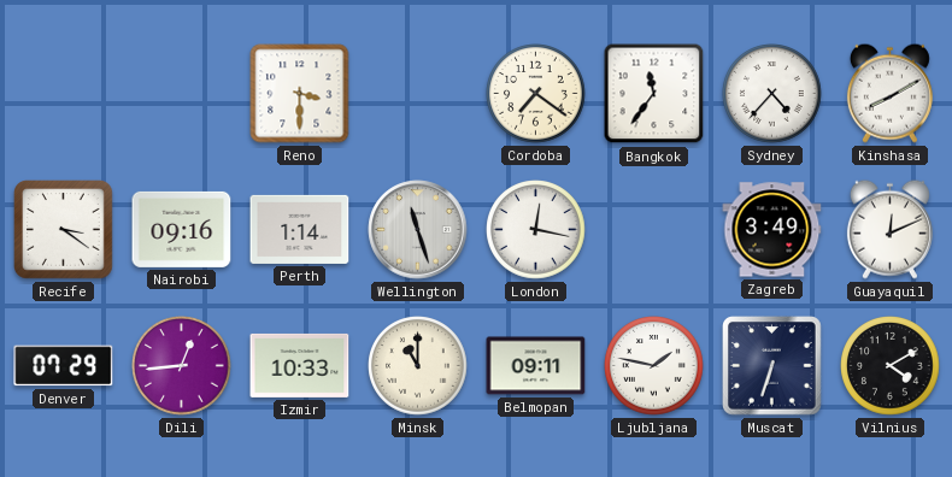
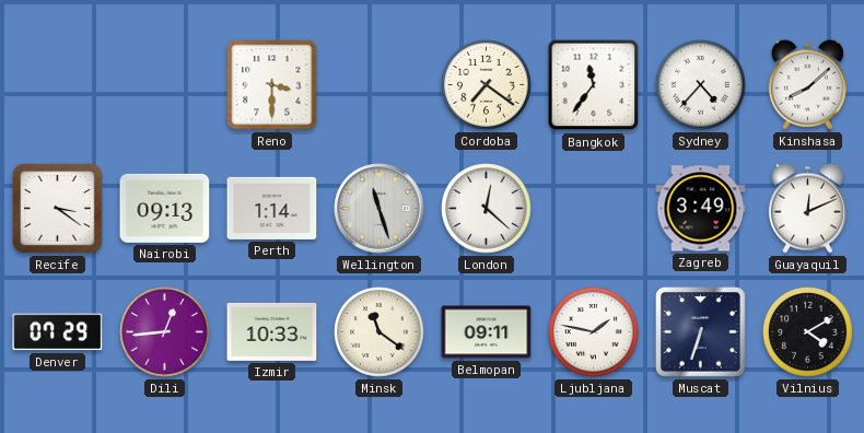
Kinshasa: 8:10 -> 8:08 (807, 84)
Nairobi: 09:16 -> 09:13 (165, 208)
London: 12:17 -> 12:22 (487, 209)
Minsk: 11:00 -> 11:21 (380, 332)
